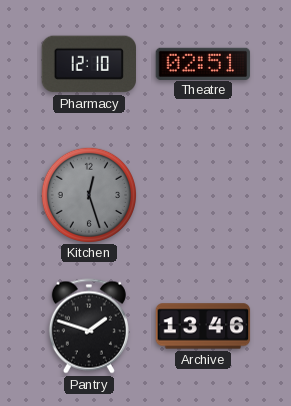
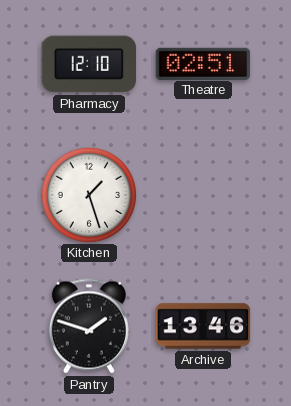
Kitchen: 12:27 -> 1:27 (88, 194)
Kitchen dial: grey -> white (88, 194)
